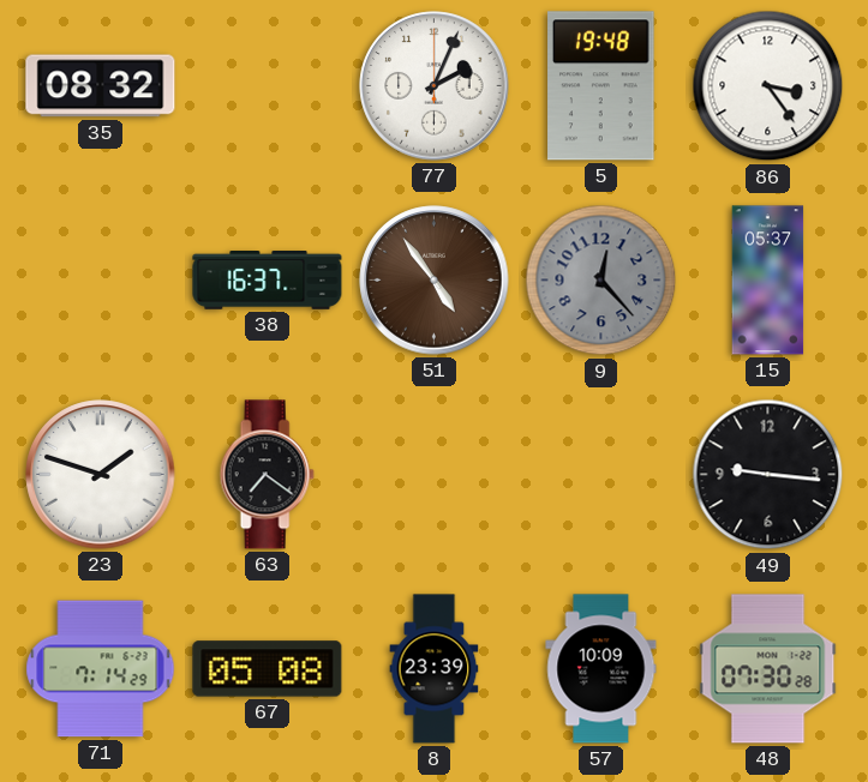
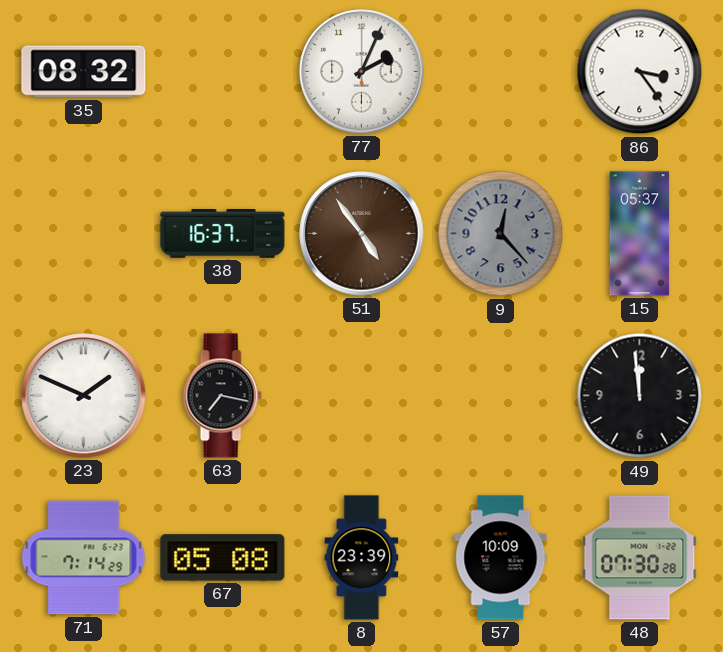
5: 19:48 -> none (601, 86)
23: 1:48 -> 1:49 (84, 396)
63: 7:21 -> 7:17 (222, 396)
49: 9:16 -> 11:59 (640, 396)
